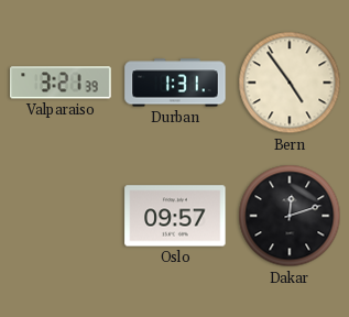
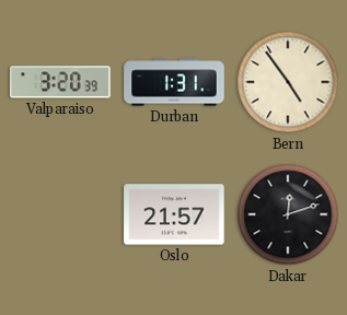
Valparaiso: 3:21 -> 3:20 (60, 82)
Oslo: 09:57 -> 21:57 (174, 214)
